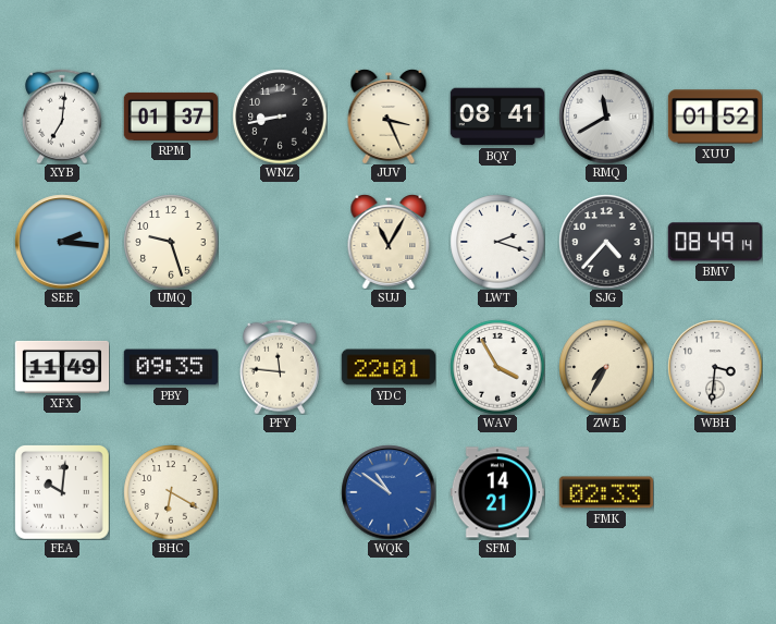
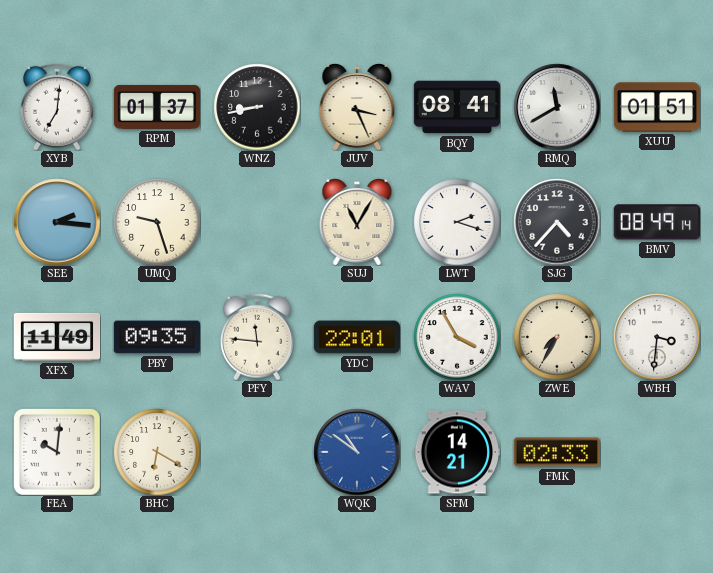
XUU: 01:52 -> 01:51 (656, 107)
